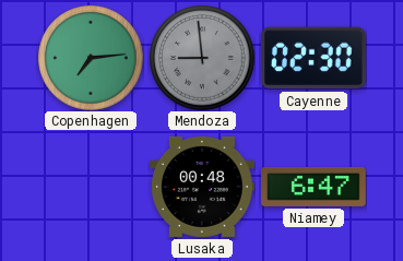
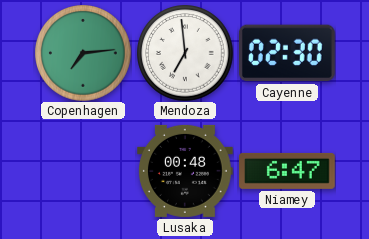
Mendoza: 8:59 -> 6:59 (185, 53)
Mendoza dial: grey -> white (185, 53)
